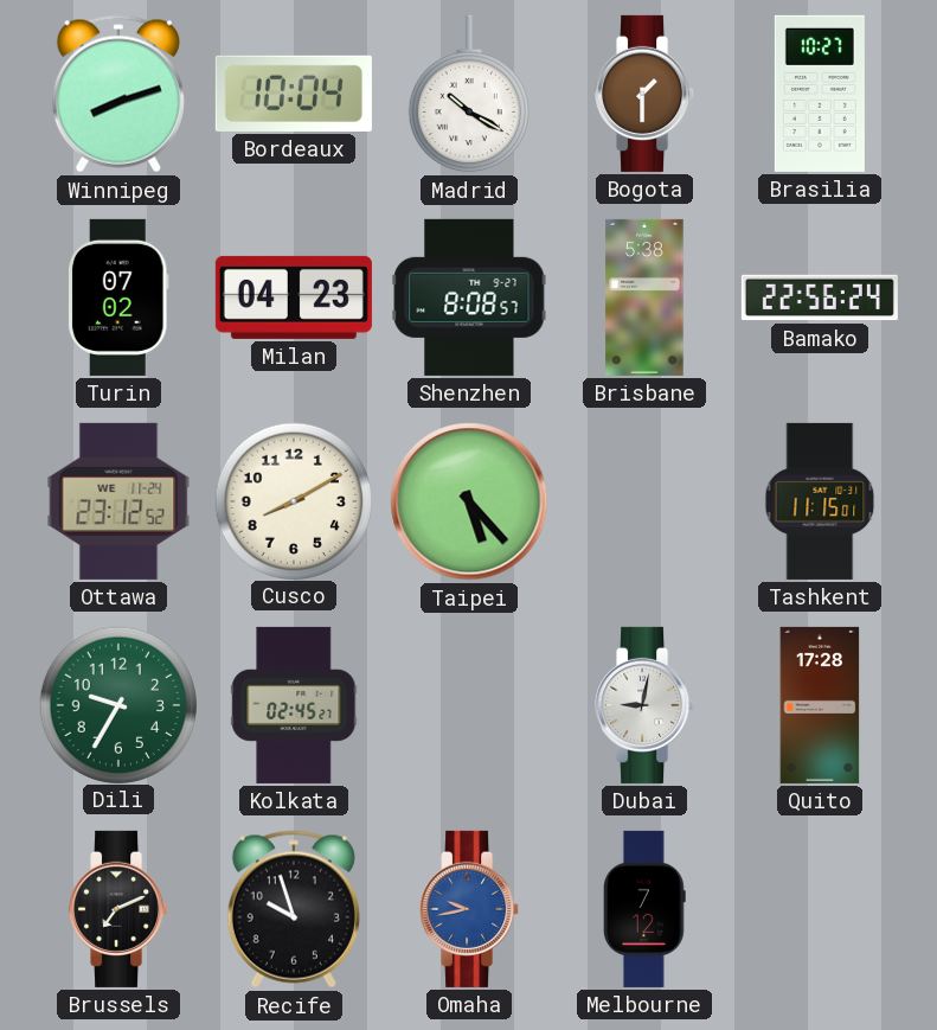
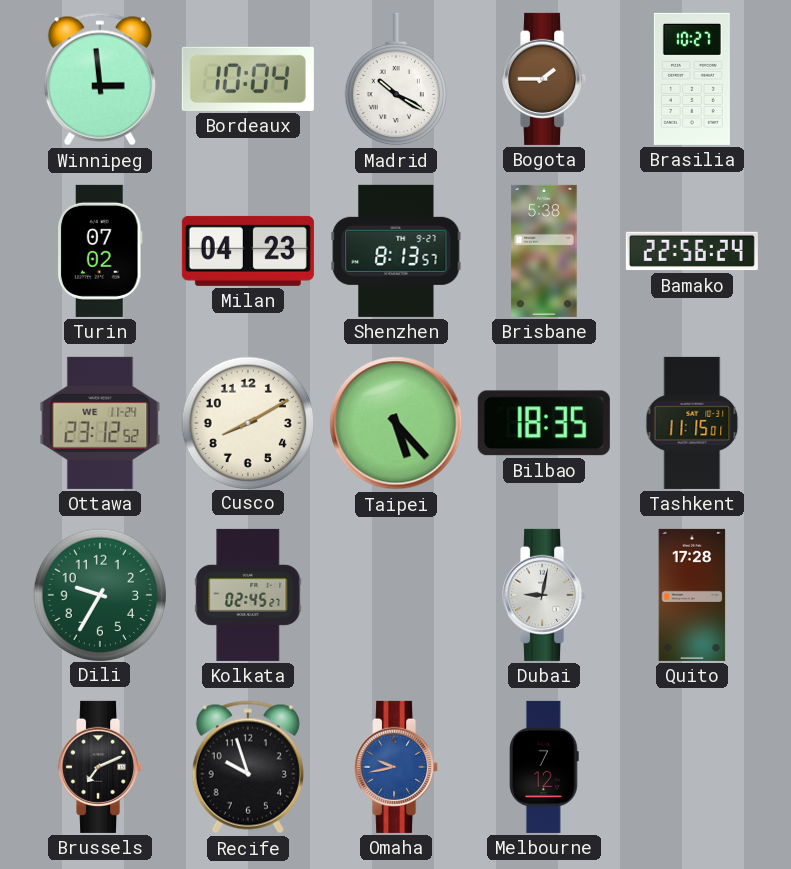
Winnipeg: 8:12 -> 2:59 (100, 79)
Bogota: 1:30 -> 1:45 (545, 79)
Shenzhen: 8:08 -> 8:13 (396, 251)
Bilbao: none -> 18:35 (544, 423)
